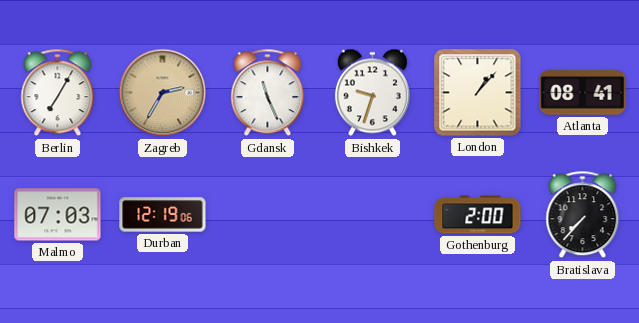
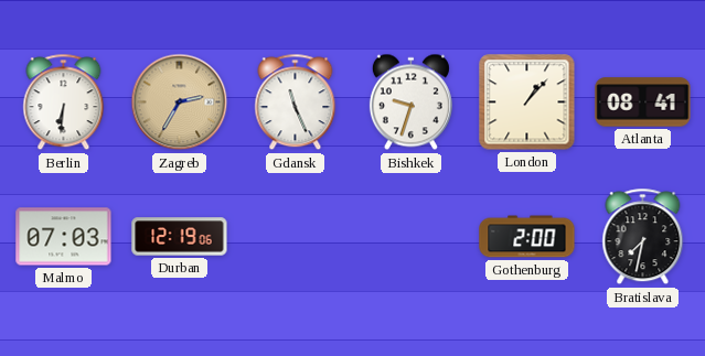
Berlin: 7:05 -> 6:31 (64, 103)
Bratislava: 7:37 -> 7:32 (643, 237)
